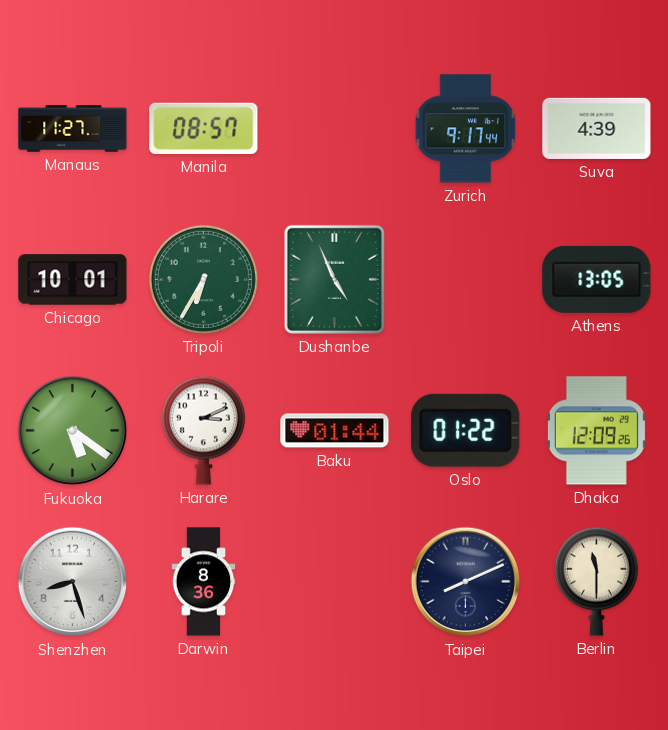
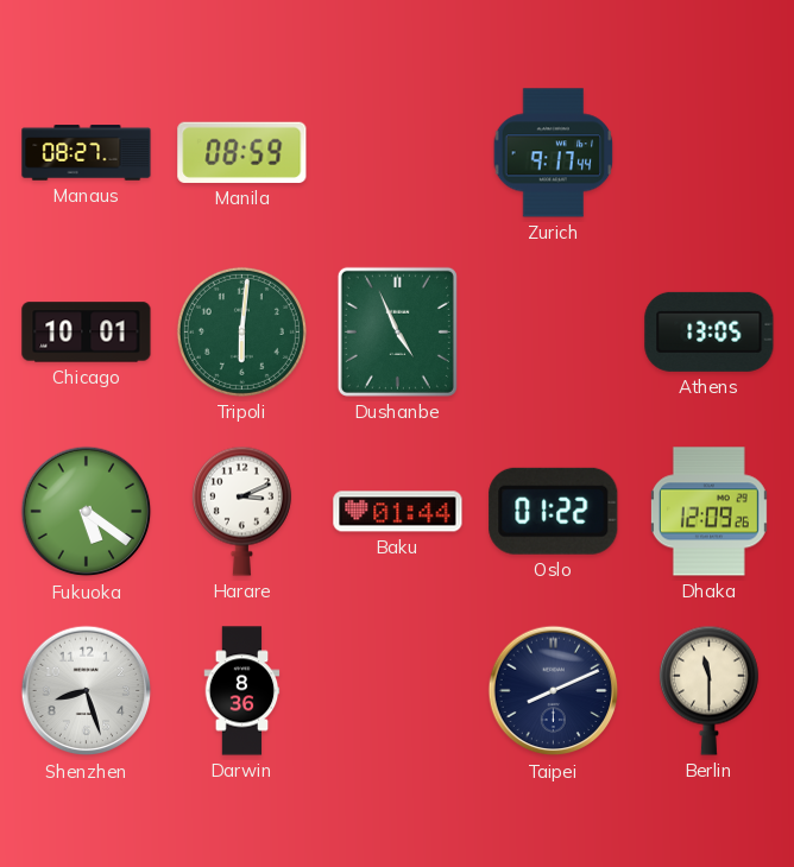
Manaus: 11:27 -> 08:27 (87, 153)
Manila: 08:57 -> 08:59 (242, 152)
Suva: 4:39 -> none (597, 128)
Tripoli: 6:35 -> 6:01 (241, 331)
